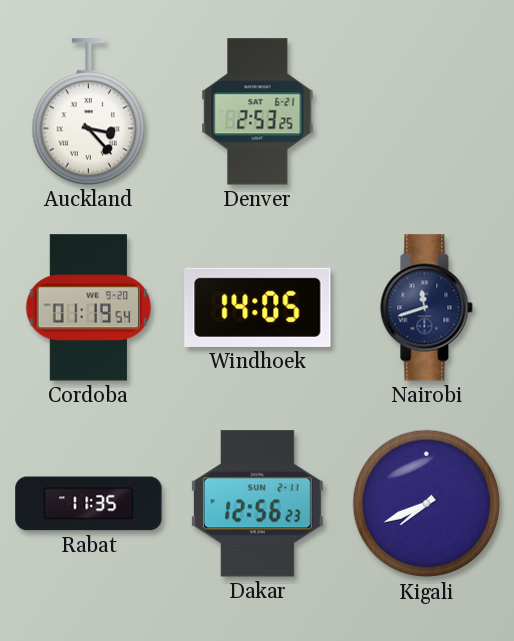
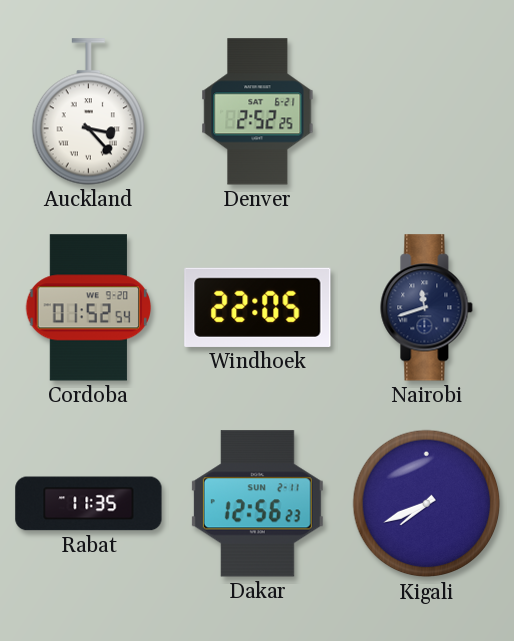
Denver: 2:53 -> 2:52 (258, 112)
Cordoba: 01:19 -> 01:52 (89, 308)
Windhoek: 14:05 -> 22:05 (258, 307)
